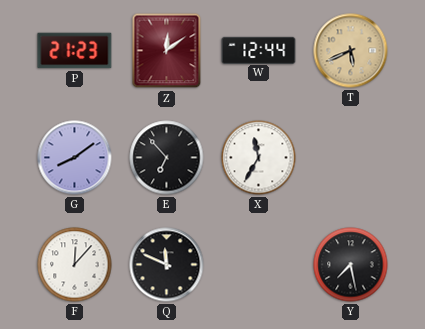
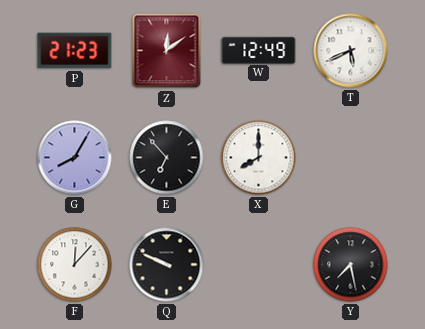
W: 12:44 -> 12:49 (259, 50)
T dial: champagne -> white (351, 51)
G: 8:09 -> 8:05 (75, 158)
X: 11:35 -> 8:00 (259, 158)
Q: 11:49 -> 9:49 (167, 265)
